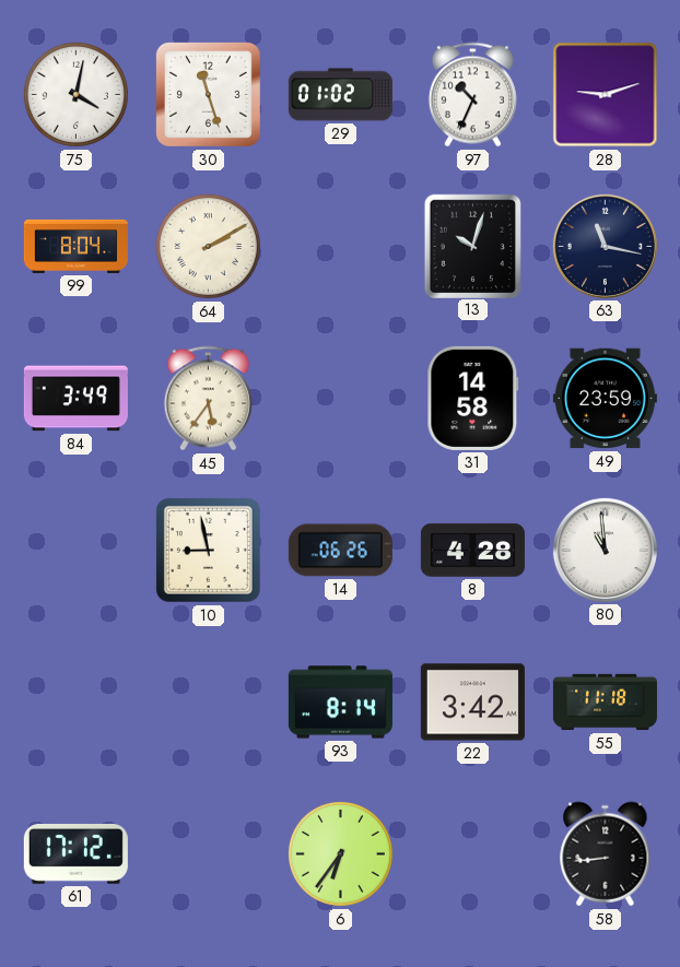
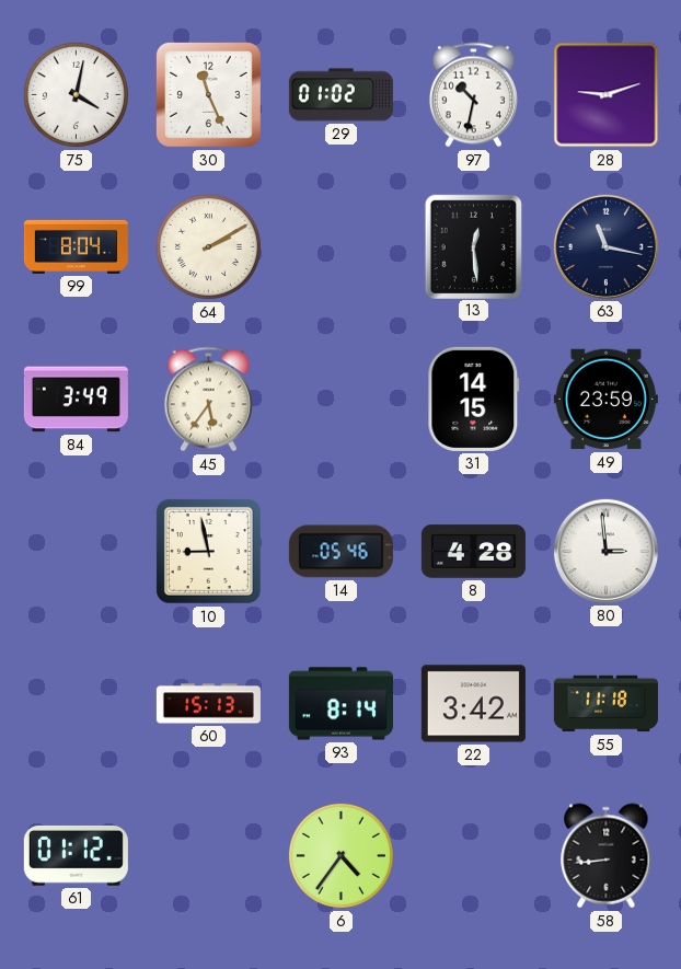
30: 11:27 -> 11:26 (208, 94)
97: 10:34 -> 10:32 (473, 95)
13: 10:03 -> 12:29 (473, 246)
31: 14:58 -> 14:15 (474, 399)
14: 06:26 -> 05:46 (340, 552)
80: 10:59 -> 2:59 (605, 551)
60: none -> 15:13 (208, 704)
61: 17:12 -> 01:12 (76, 855)
6: 6:36 -> 4:36 (340, 855)
